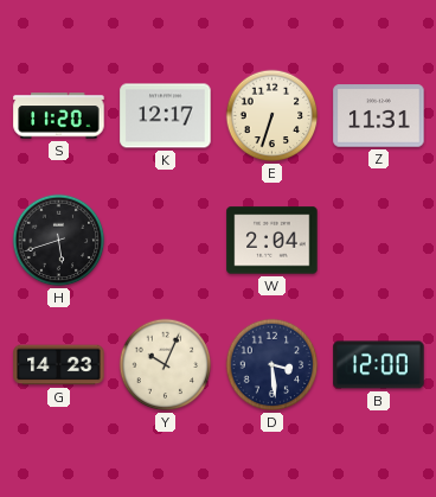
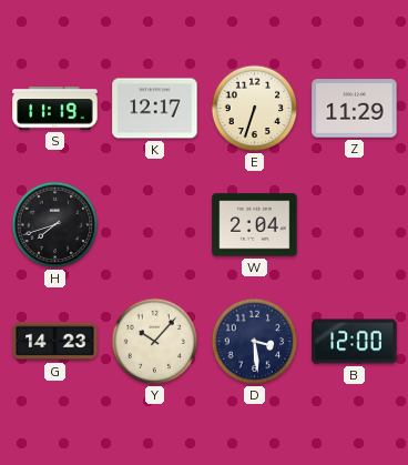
S: 11:20 -> 11:19 (55, 109)
Z: 11:31 -> 11:29 (355, 109)
H: 5:42 -> 7:42 (55, 225)
Y: 10:04 -> 10:07 (155, 342)
